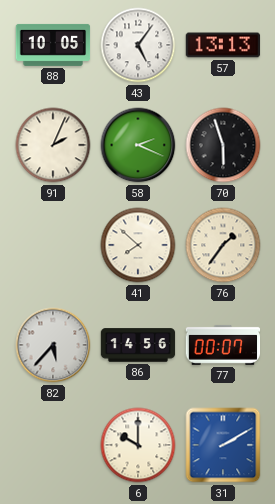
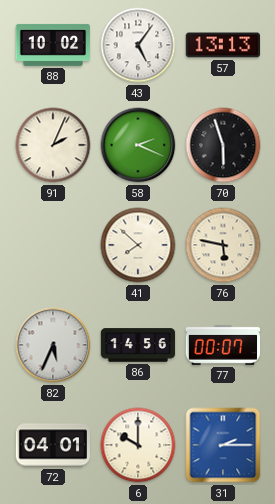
88: 10:05 -> 10:02 (53, 45)
76: 1:36 -> 5:47 (223, 245)
82: 5:37 -> 5:34 (53, 345)
72: none -> 04:01 (52, 445)
31: 2:10 -> 2:15 (223, 445)
